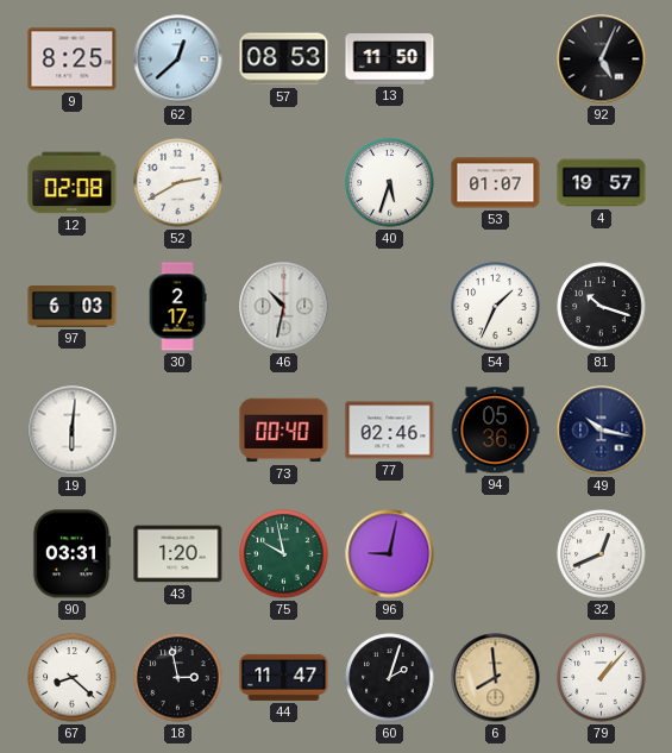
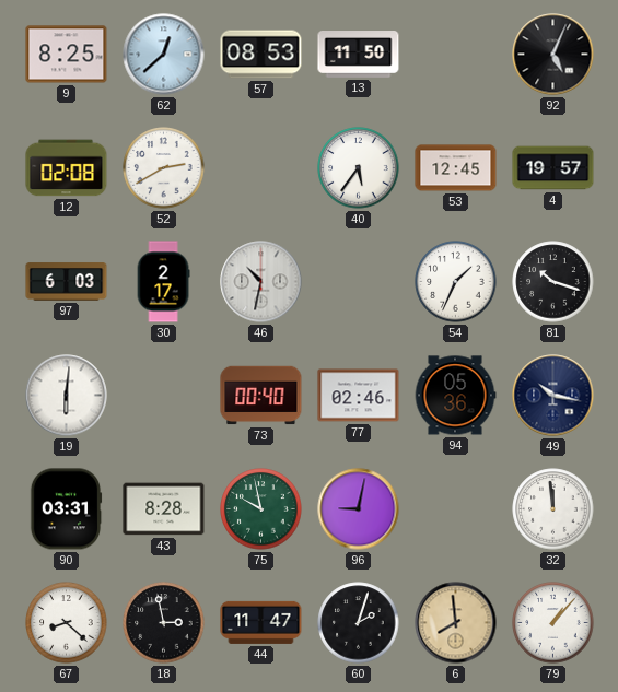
40: 5:33 -> 5:36 (359, 168)
53: 01:07 -> 12:45 (456, 168)
43: 1:20 -> 8:28 (164, 509)
32: 12:41 -> 11:59 (553, 509)
